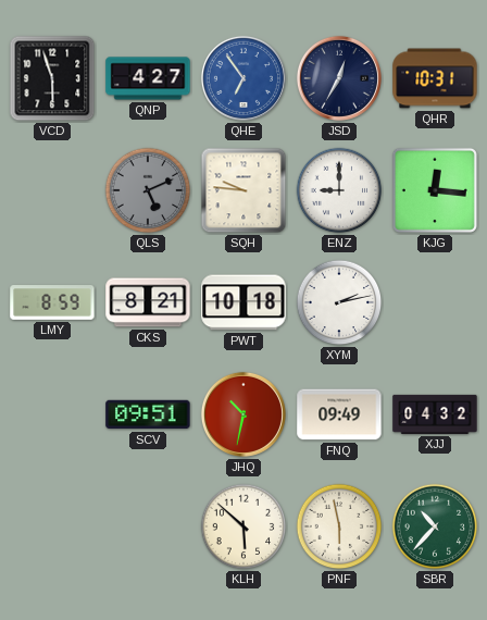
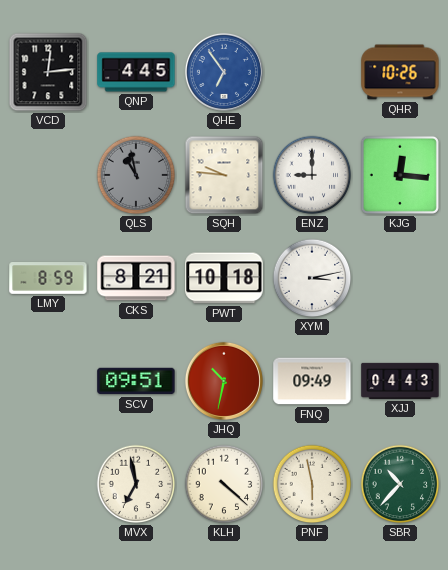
VCD: 5:57 -> 12:14 (48, 72)
QNP: 4:27 -> 4:45 (136, 72)
JSD: 12:35 -> none (339, 78)
QHR: 10:31 -> 10:26 (400, 72)
QLS: 5:11 -> 10:58 (136, 175)
XYM: 2:13 -> 3:13 (312, 278)
XJJ: 04:32 -> 04:43 (400, 381)
MVX: none -> 6:58 (136, 484)
KLH: 5:52 -> 4:22 (224, 484)
